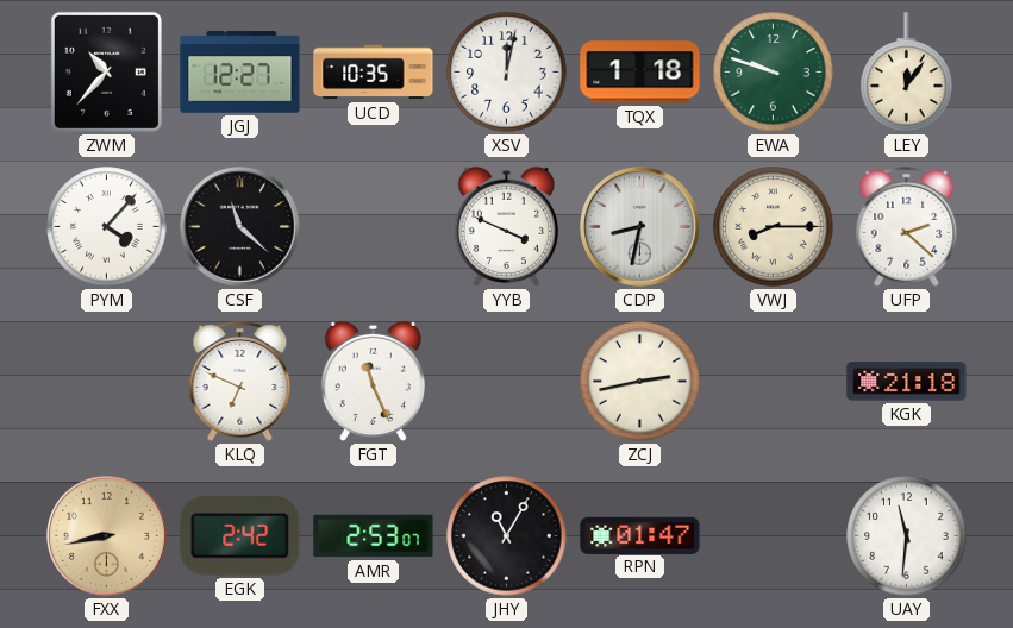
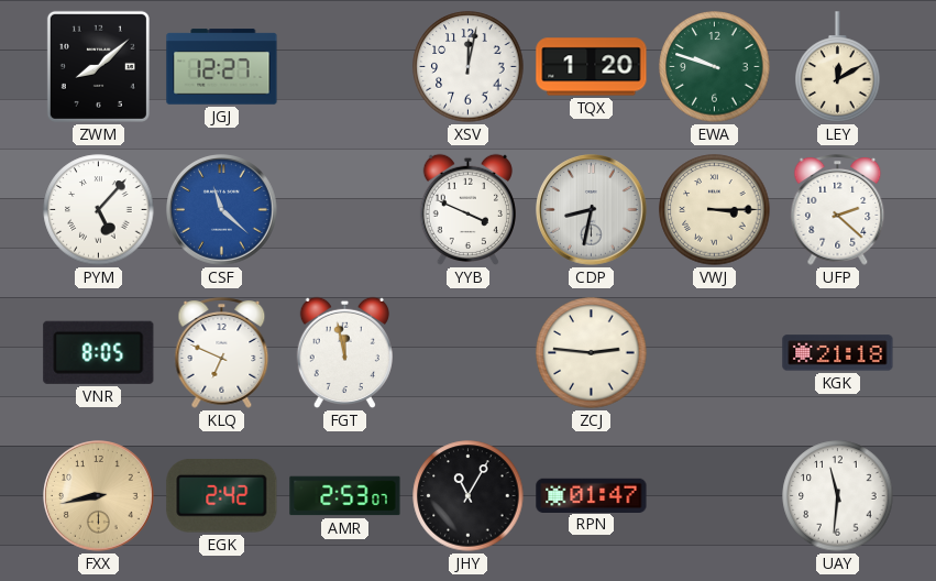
ZWM: 10:37 -> 8:08 (98, 66)
UCD: 10:35 -> none (374, 73)
TQX: 1:18 -> 1:20 (592, 67)
LEY: 12:06 -> 12:10 (838, 67)
PYM: 4:07 -> 5:07 (99, 210)
CSF dial: black -> blue (222, 210)
VWJ: 8:15 -> 3:15 (715, 210)
VNR: none -> 8:05 (99, 352)
FGT: 11:26 -> 11:58 (344, 353)
ZCJ: 2:43 -> 2:46 (592, 353)
